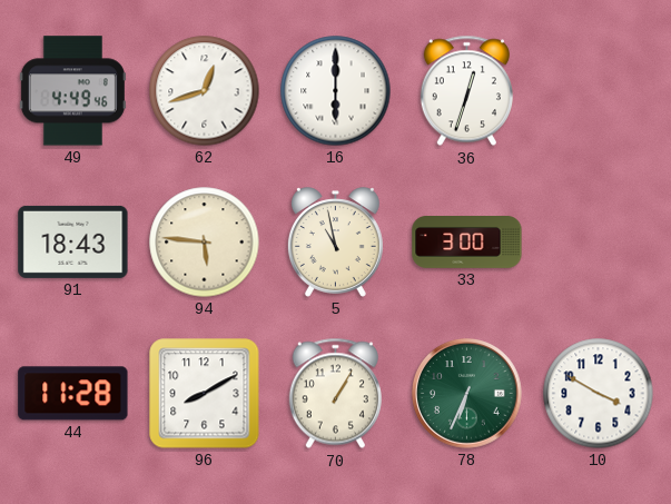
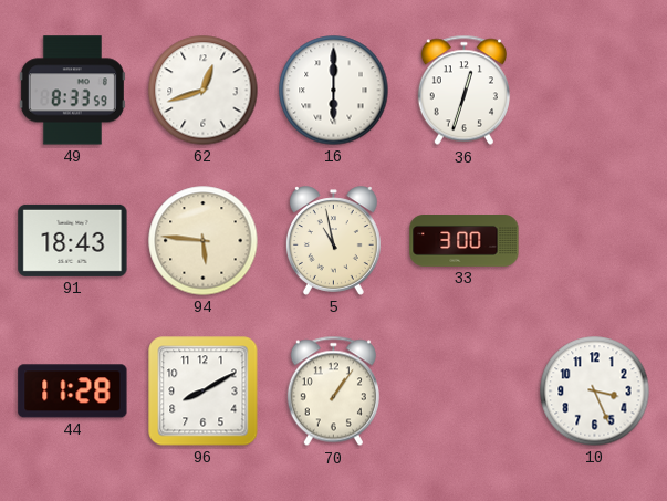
49: 4:49 -> 8:33 (72, 91)
70: 1:05 -> 1:06 (333, 392)
78: 6:34 -> none (467, 394)
10: 3:50 -> 3:26 (595, 392)
